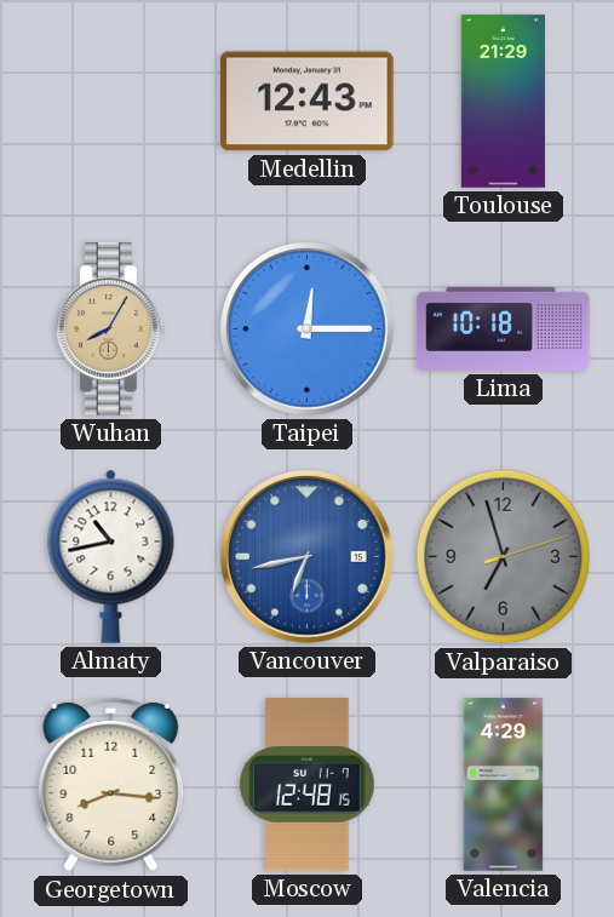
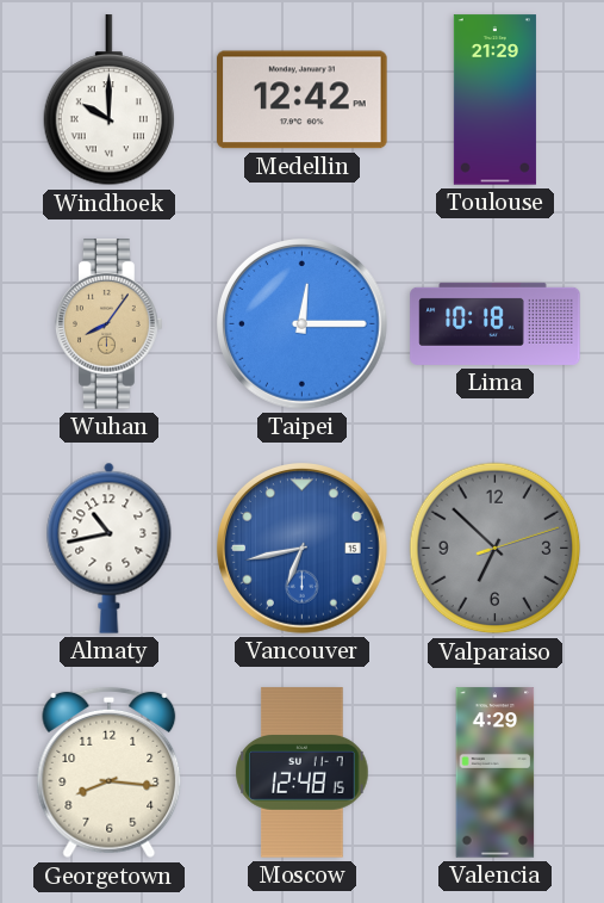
Windhoek: none -> 10:00 (110, 100)
Medellin: 12:43 -> 12:42 (303, 100)
Wuhan: 8:05 -> 8:06 (110, 324)
Valparaiso: 6:57 -> 6:52 (496, 549)
